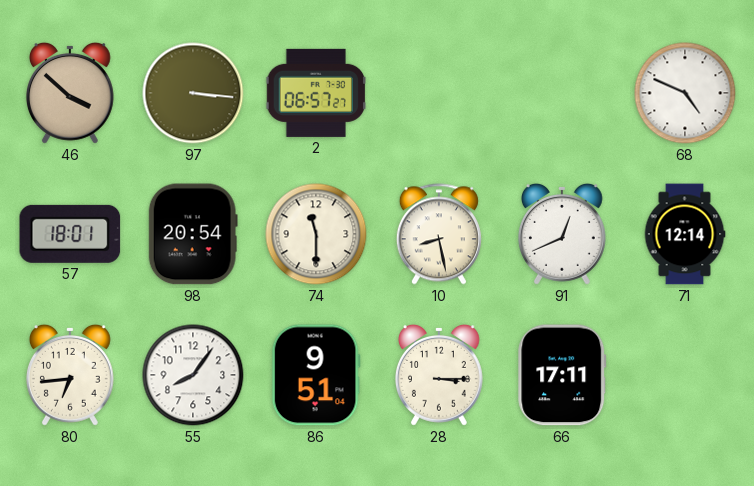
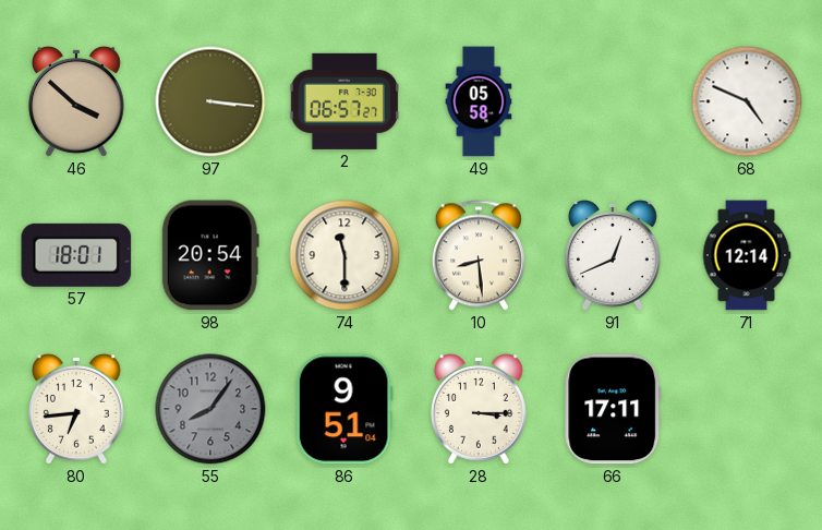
49: none -> 05:58 (479, 101)
10: 8:28 -> 8:29 (479, 255)
55 dial: white -> grey (210, 409)
